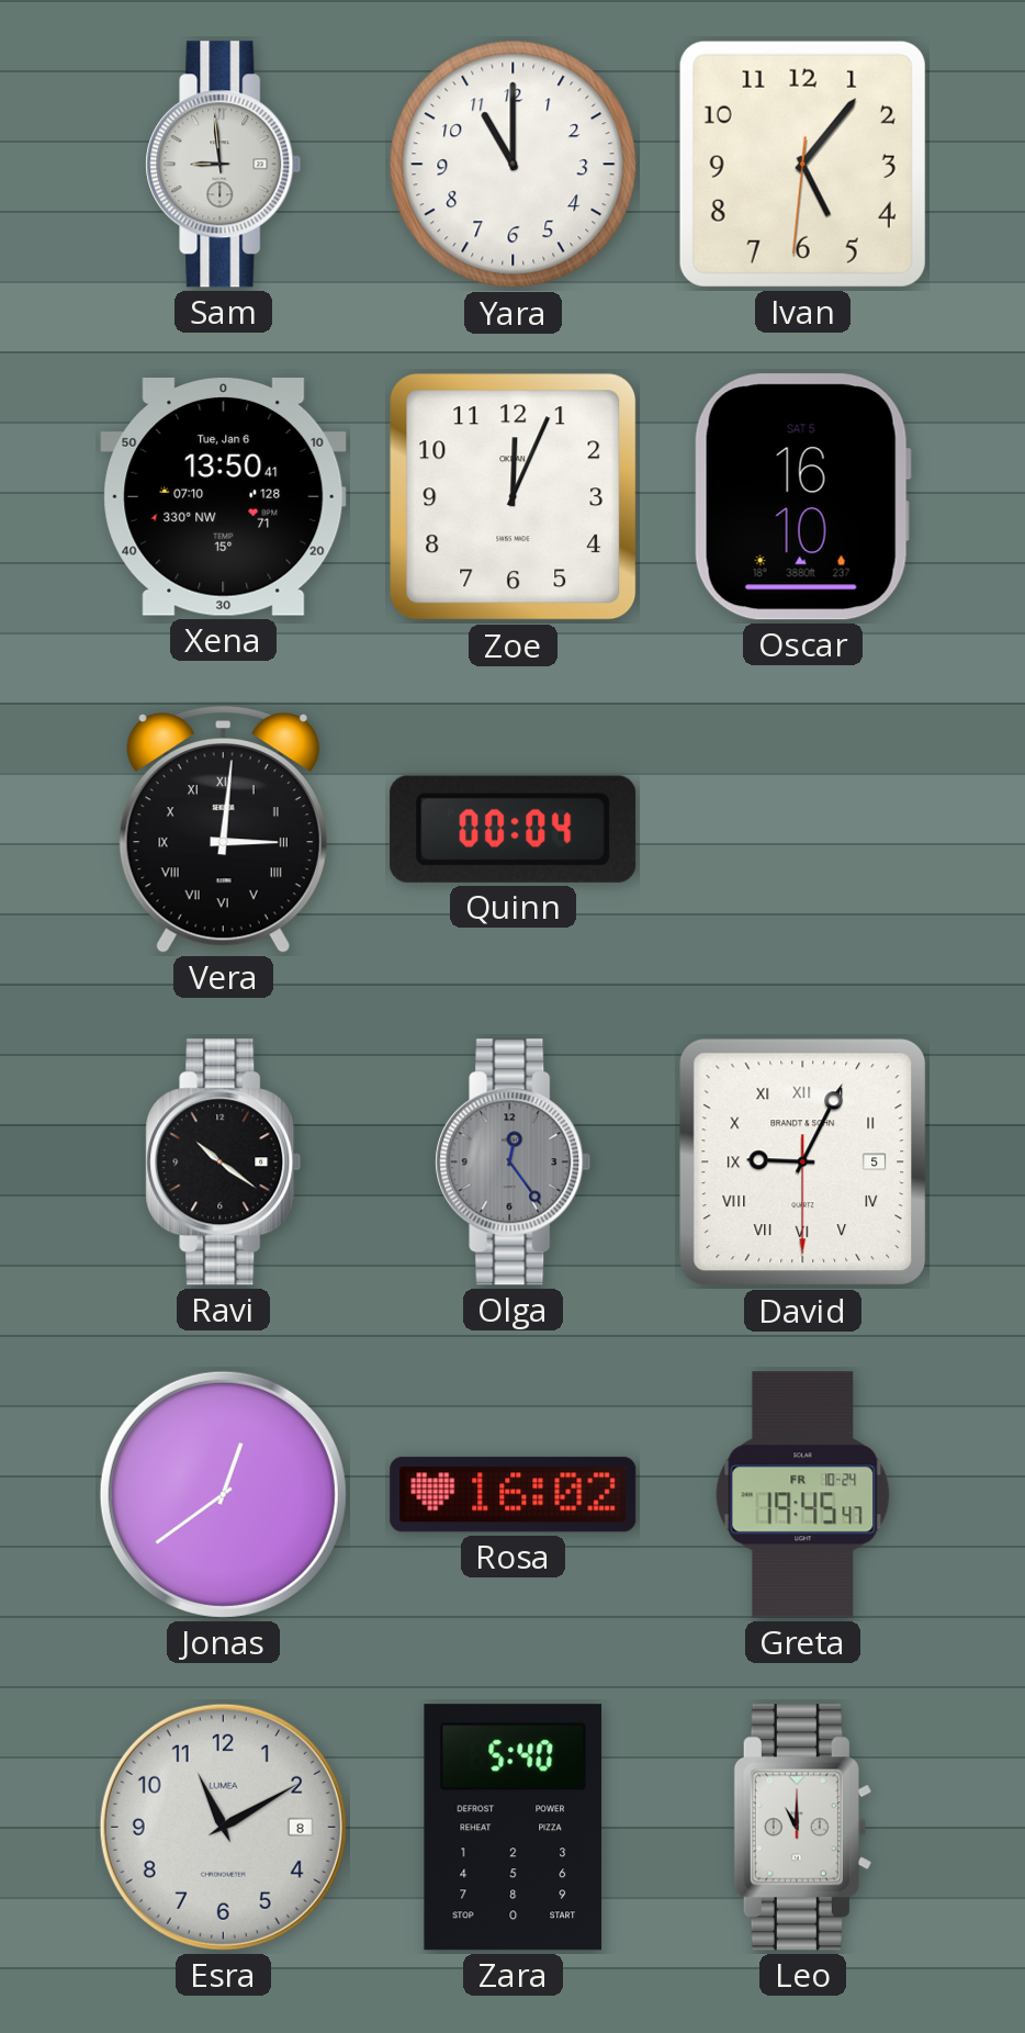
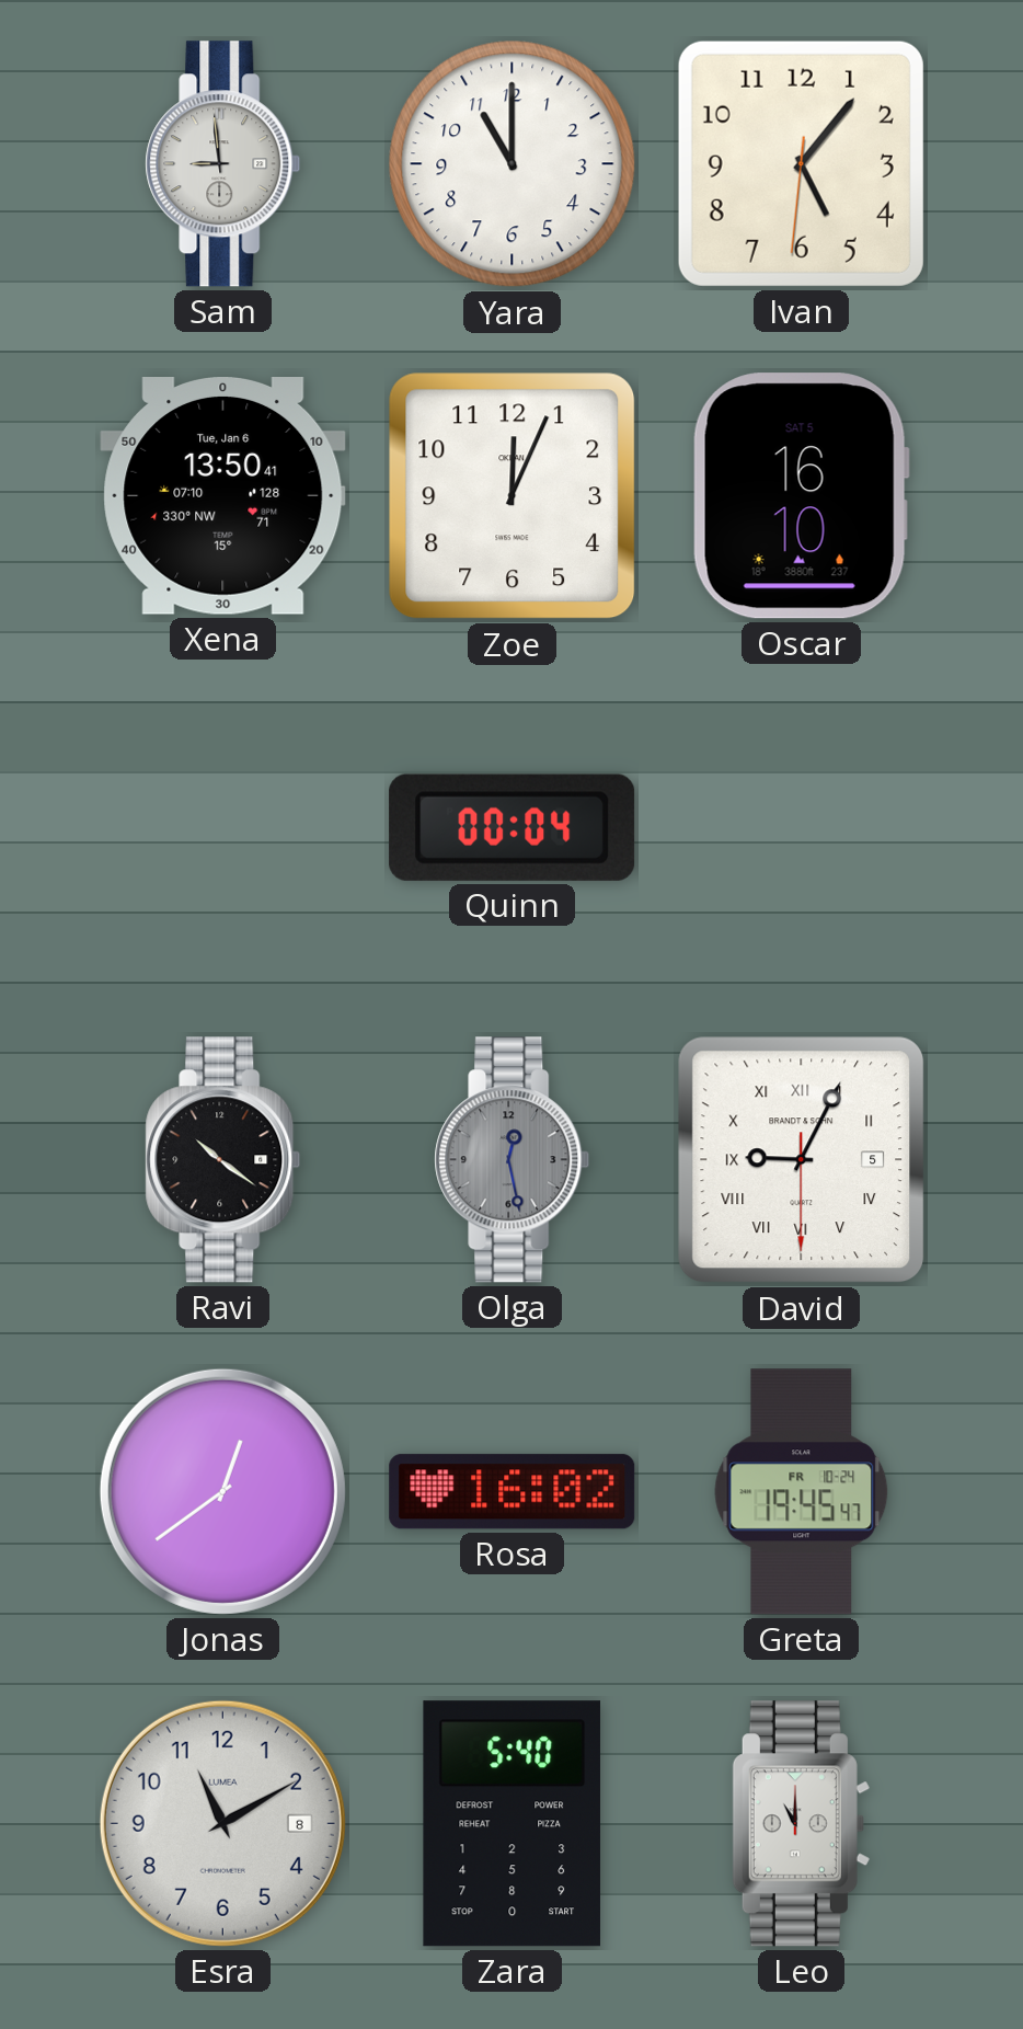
Vera: 3:01 -> none (223, 830)
Olga: 12:24 -> 12:28 (513, 1160)
